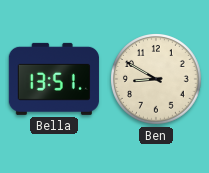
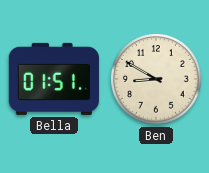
Bella: 13:51 -> 01:51 (54, 79)
